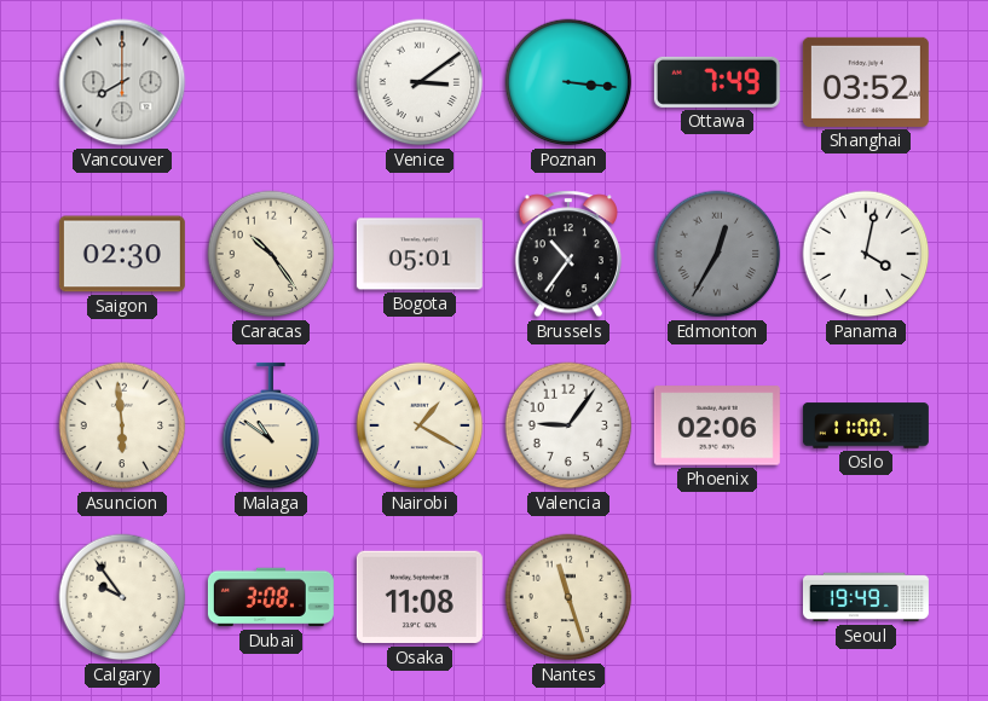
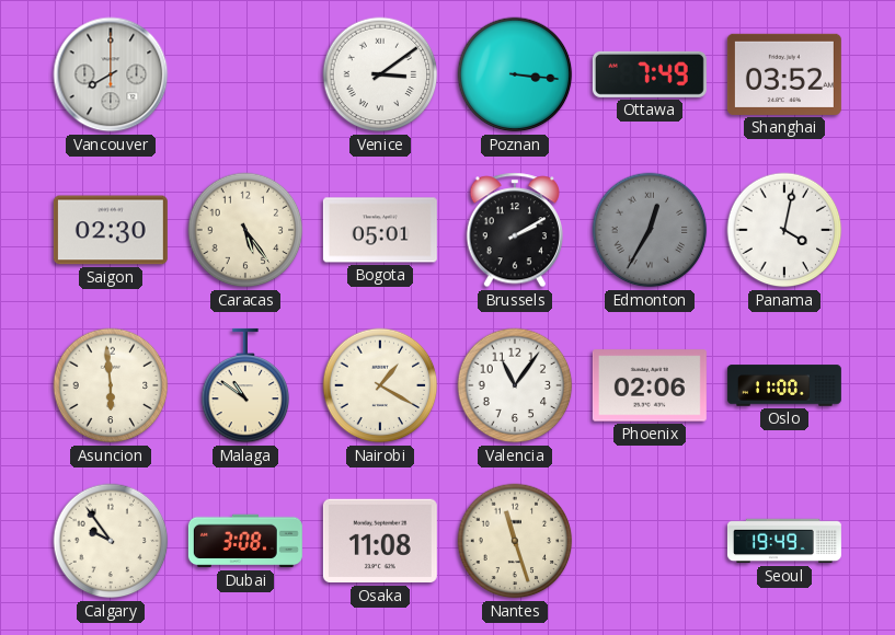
Caracas: 10:24 -> 5:24 (245, 230)
Brussels: 10:36 -> 2:10 (514, 230)
Valencia: 9:06 -> 11:06 (515, 385)
